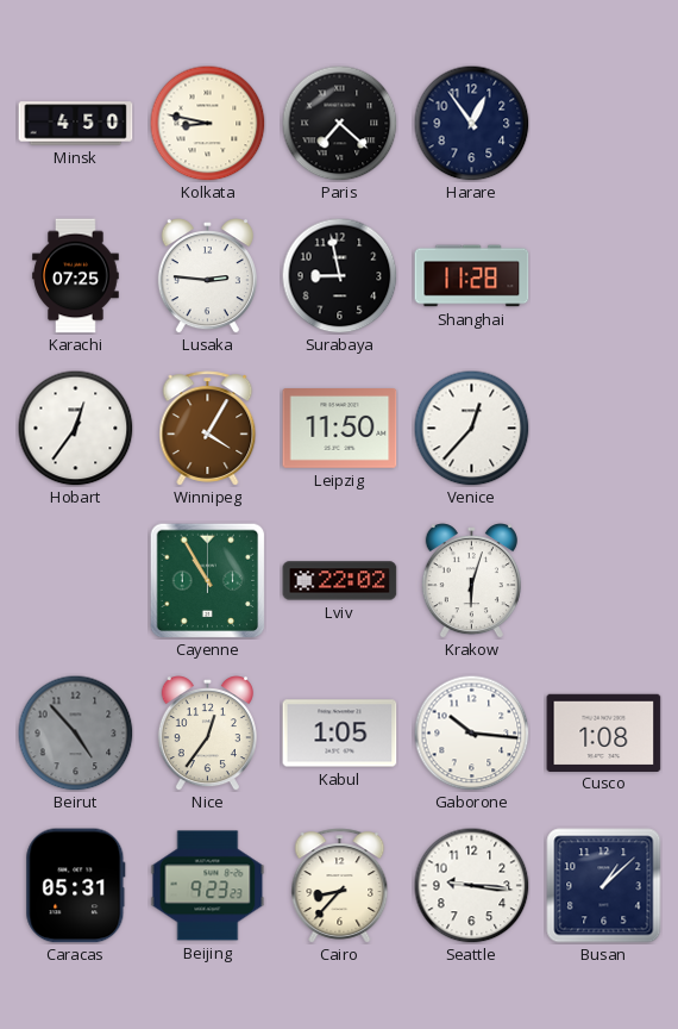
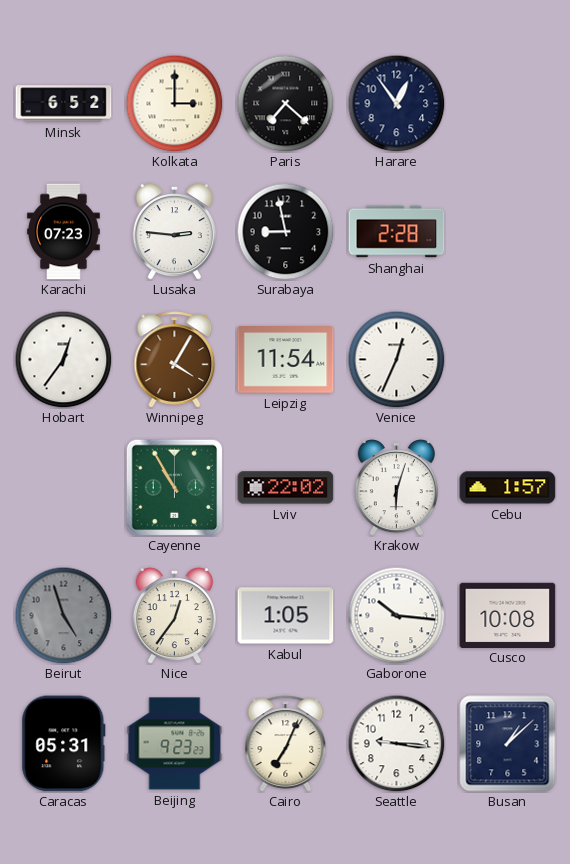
Minsk: 4:50 -> 6:52 (64, 104)
Kolkata: 8:47 -> 3:00 (174, 103)
Karachi: 07:25 -> 07:23 (64, 232)
Shanghai: 11:28 -> 2:28 (397, 232)
Leipzig: 11:50 -> 11:54 (286, 360)
Venice: 12:37 -> 12:34 (396, 359)
Cebu: none -> 1:57 (508, 488)
Beirut: 4:53 -> 4:57 (63, 615)
Cusco: 1:08 -> 10:08 (508, 615)
Cairo: 8:37 -> 7:04 (286, 744)
